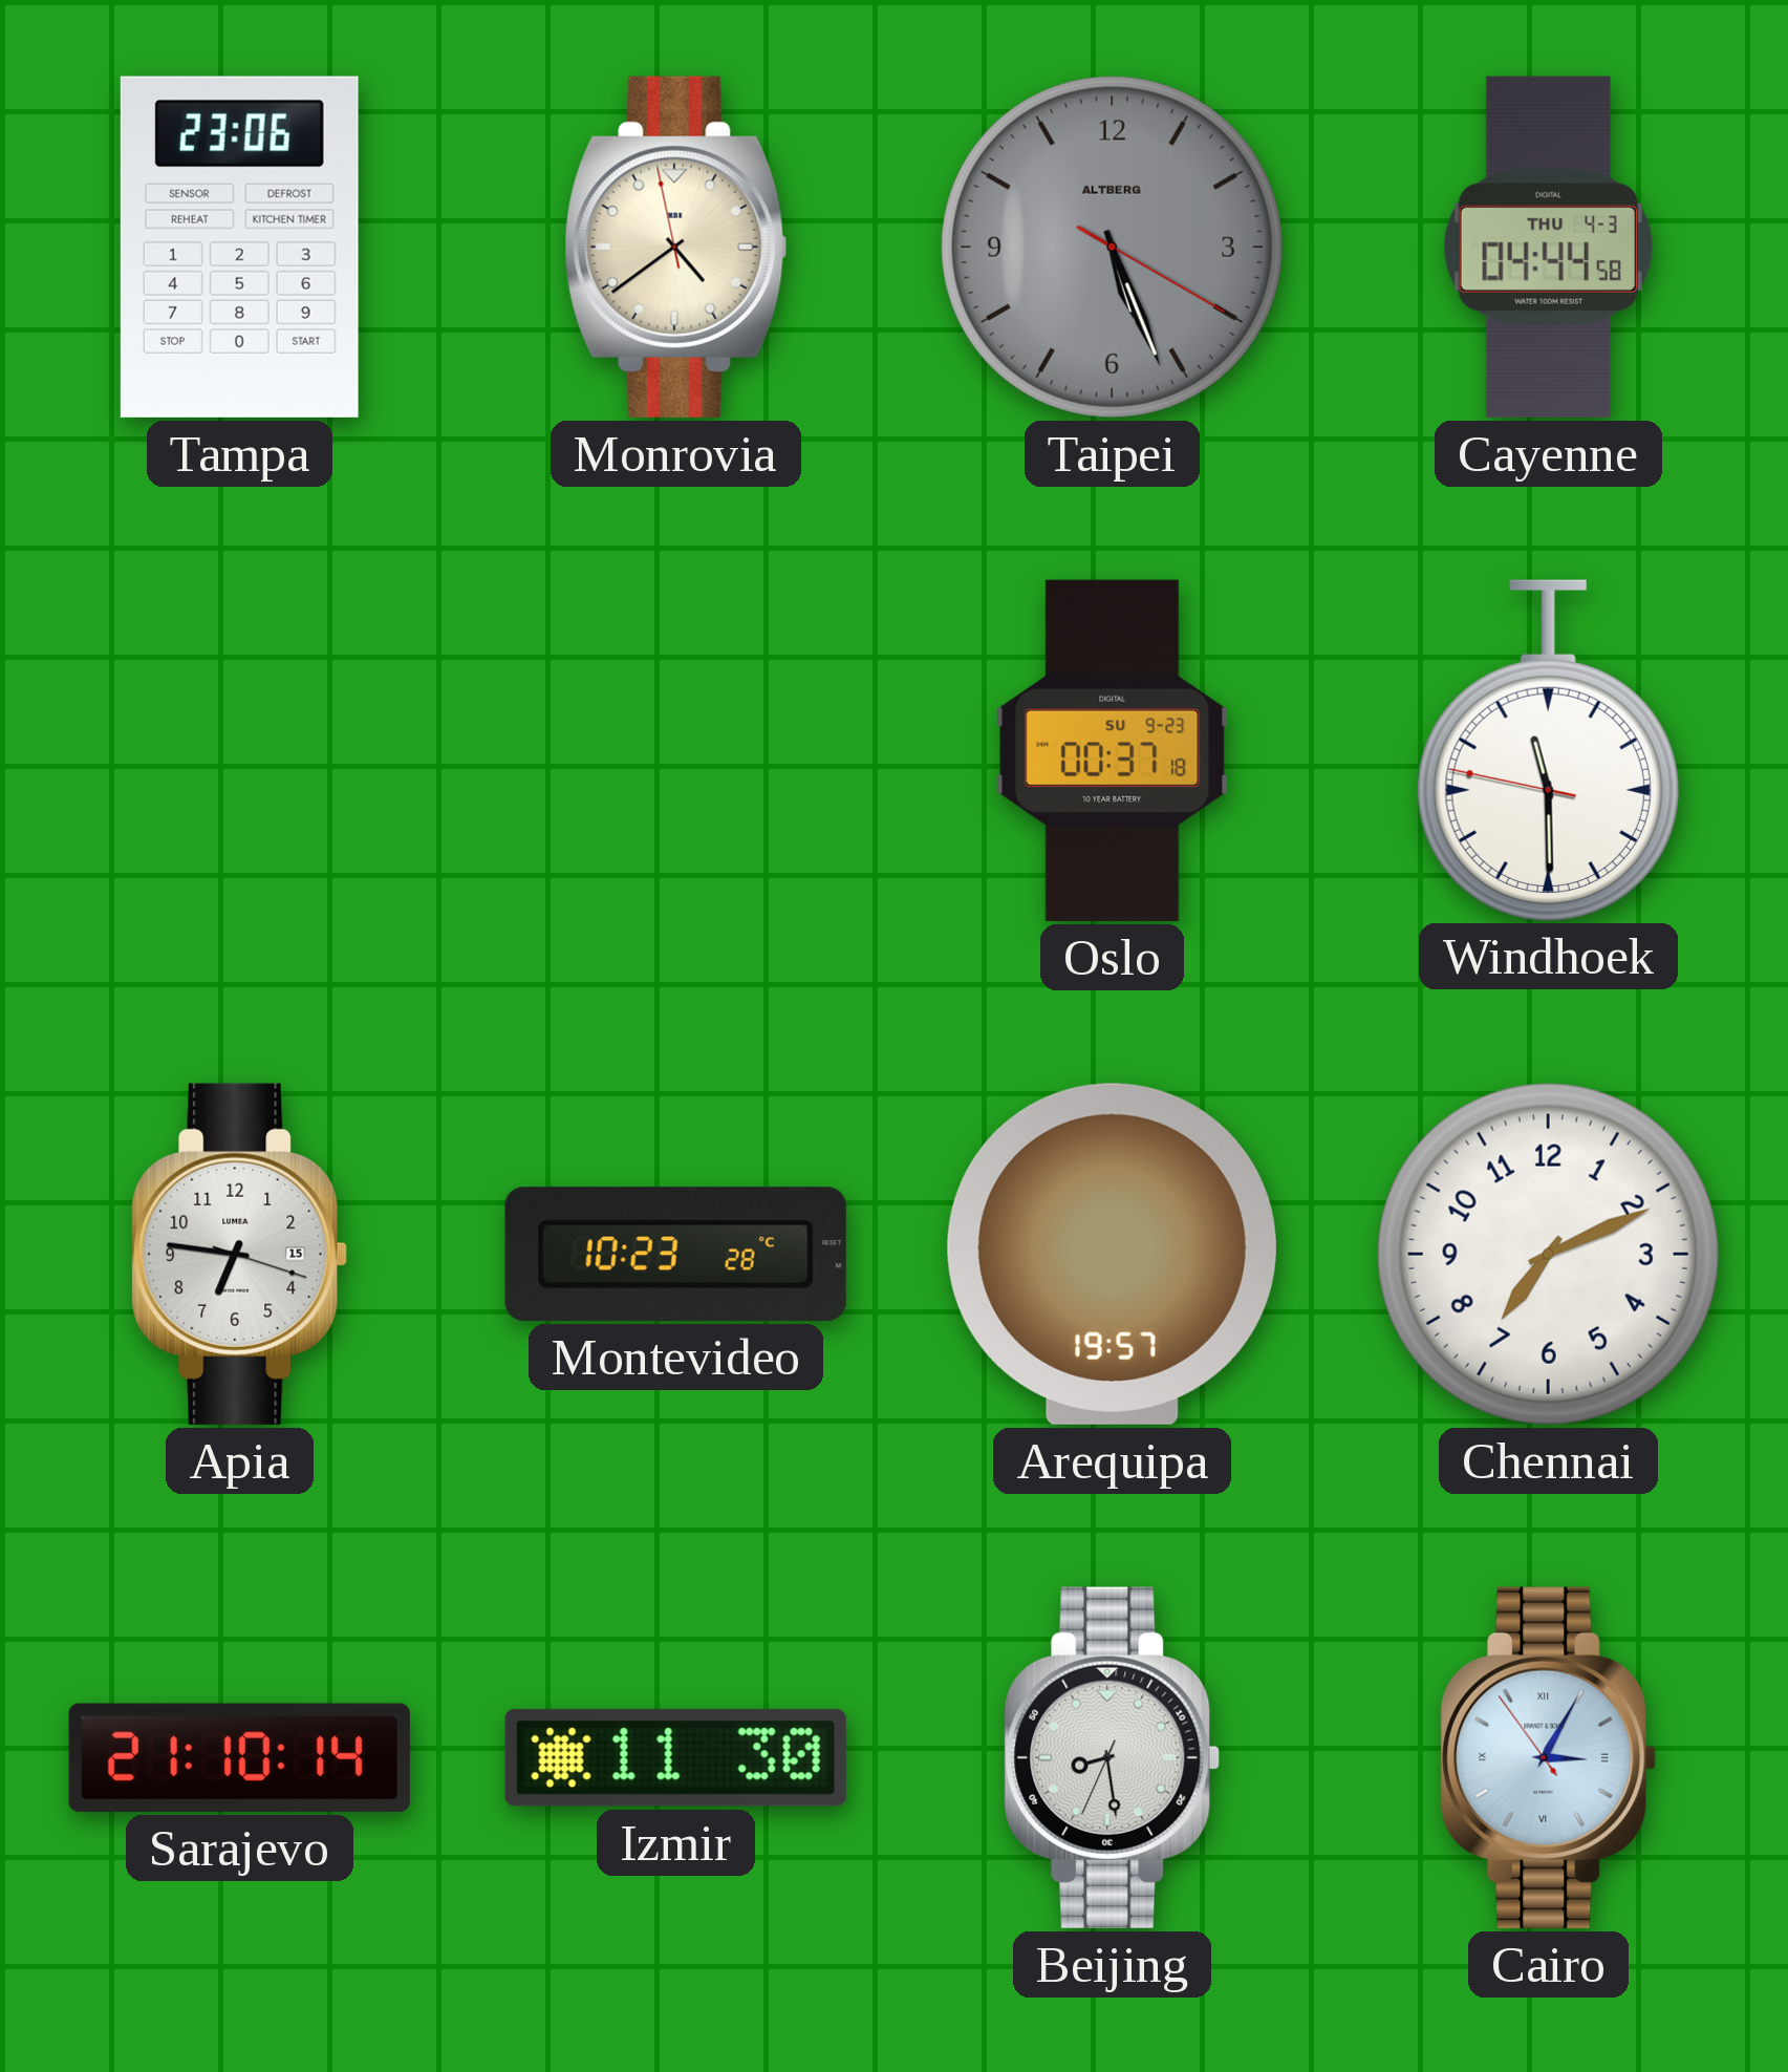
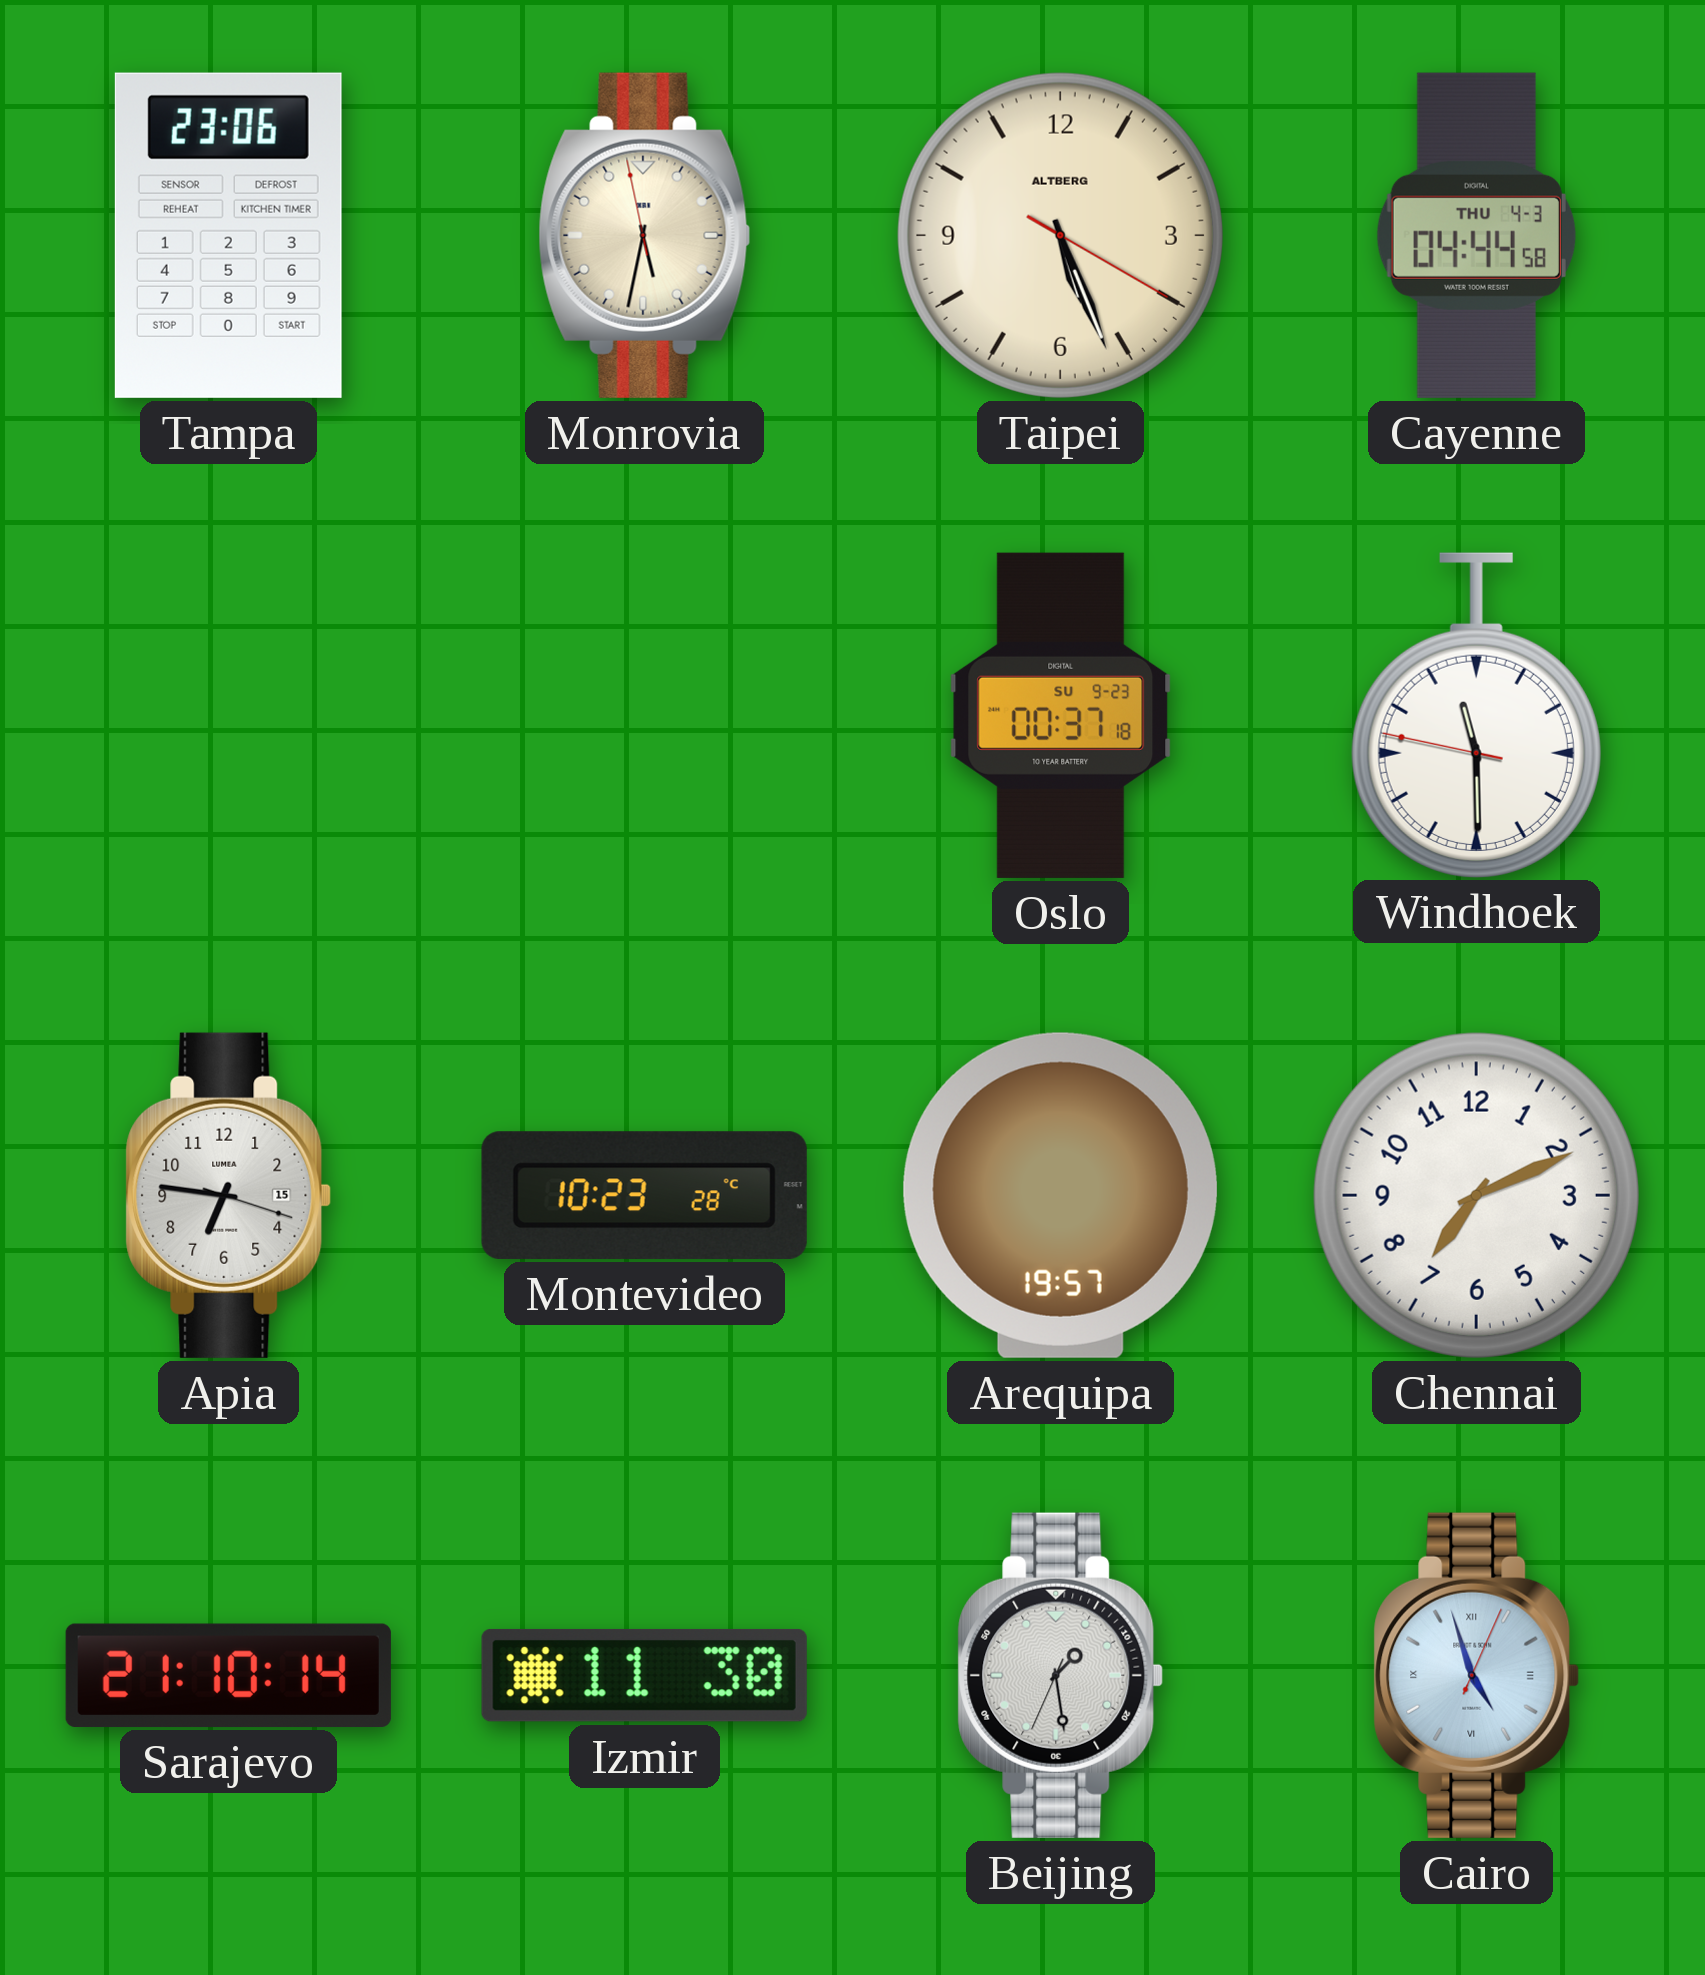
Monrovia: 4:38 -> 5:31 (645, 235)
Taipei dial: grey -> cream (1060, 235)
Beijing: 8:28 -> 1:28 (1061, 1675)
Cairo: 3:04 -> 4:57 (1477, 1675)
